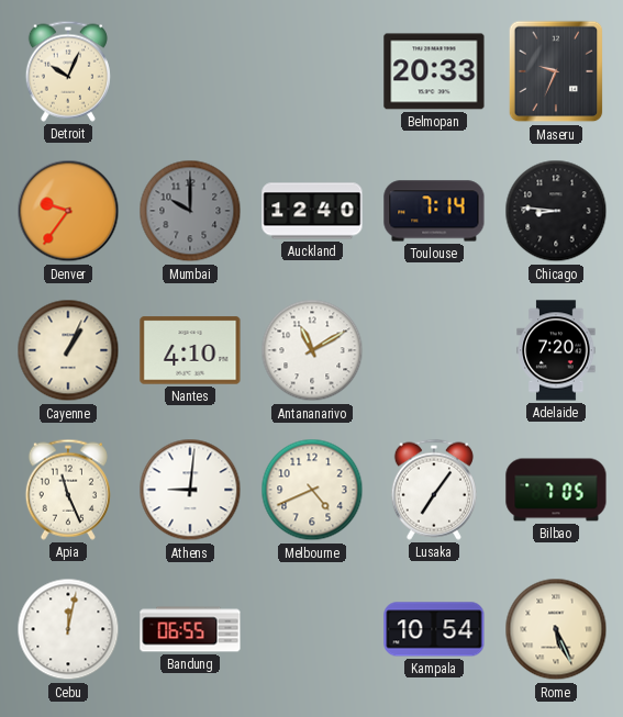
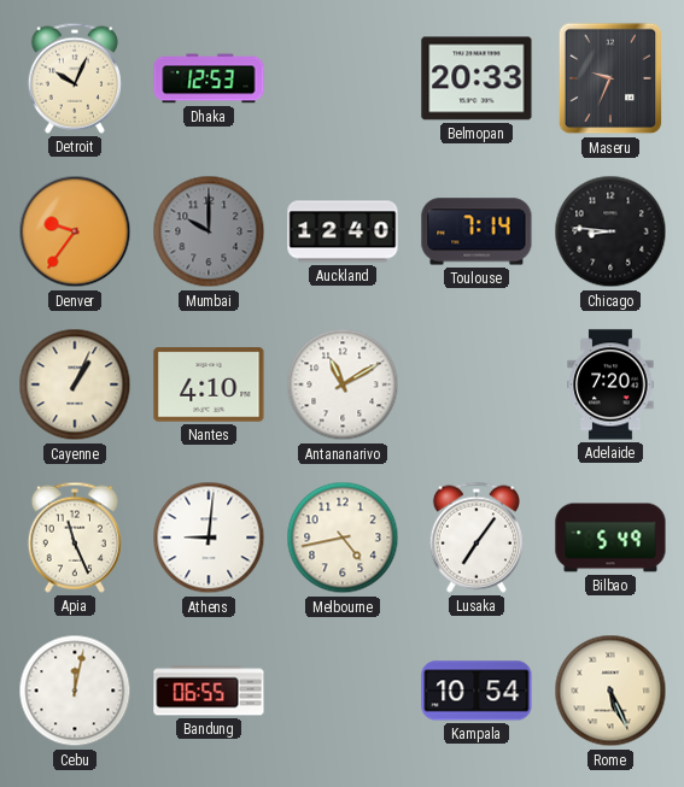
Dhaka: none -> 12:53 (209, 78)
Melbourne: 4:41 -> 4:43 (343, 538)
Bilbao: 7:05 -> 5:49 (610, 538)
